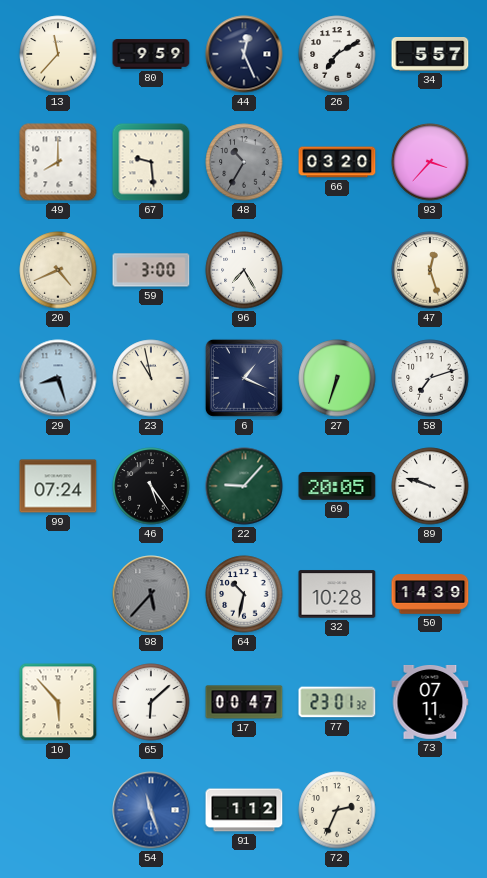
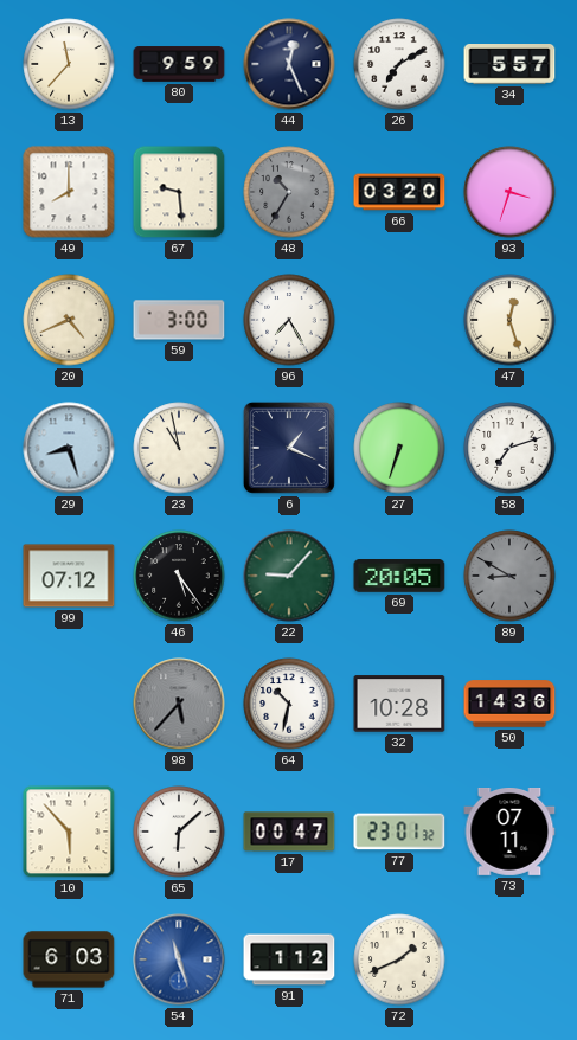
93: 3:37 -> 3:33 (509, 192)
99: 07:24 -> 07:12 (69, 576)
89: 9:48 -> 8:50 (509, 576)
89 dial: white -> grey (509, 576)
50: 14:39 -> 14:36 (509, 704)
71: none -> 6:03 (69, 959)
72: 2:34 -> 1:41 (399, 959)
